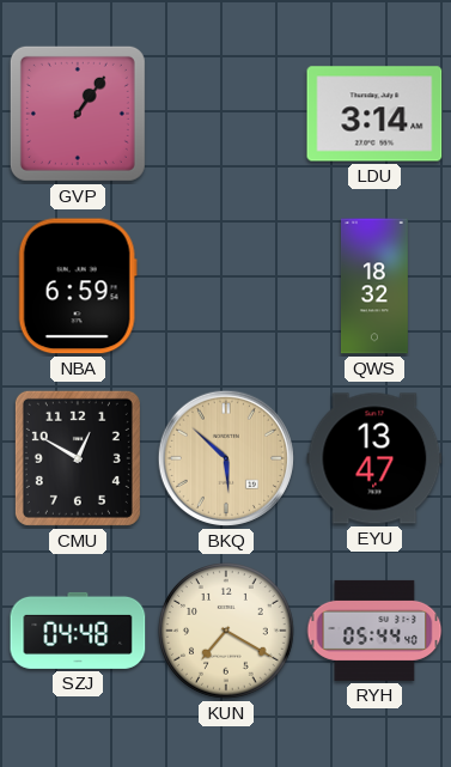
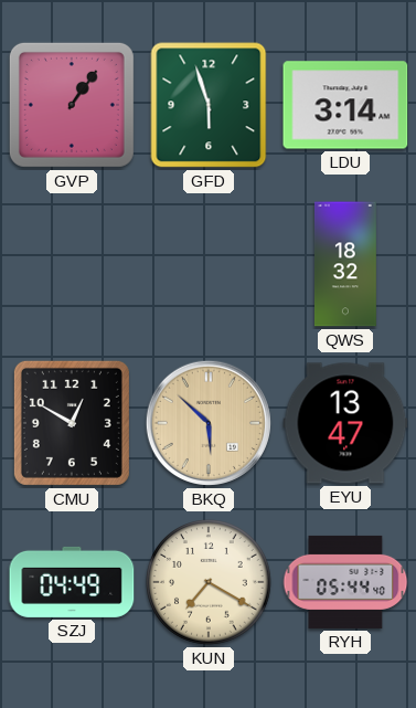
GFD: none -> 5:57 (209, 105)
NBA: 6:59 -> none (78, 286)
SZJ: 04:48 -> 04:49 (72, 582)
